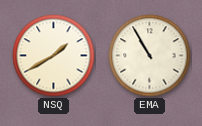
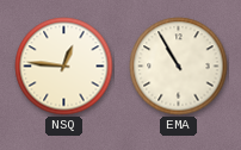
NSQ: 1:40 -> 12:46 (64, 67)
